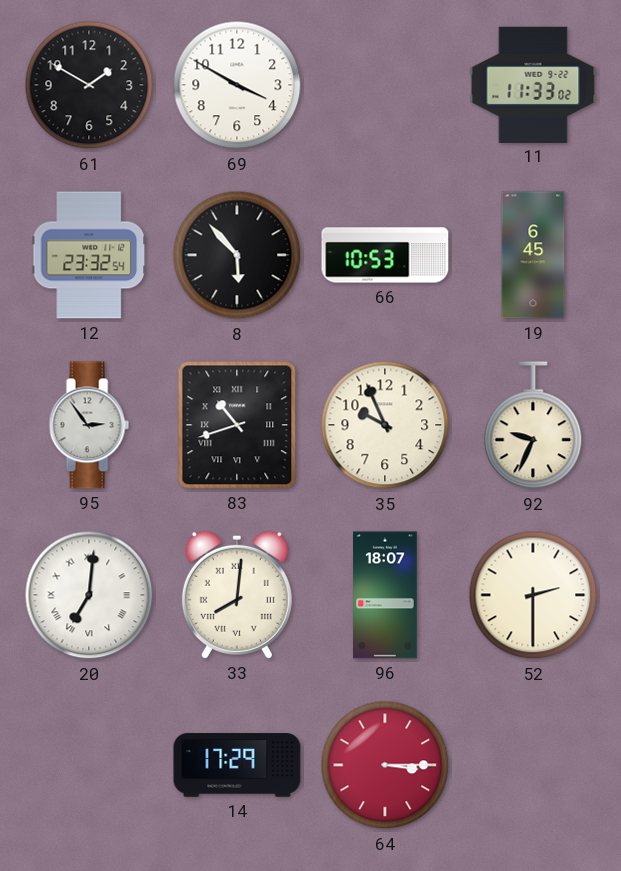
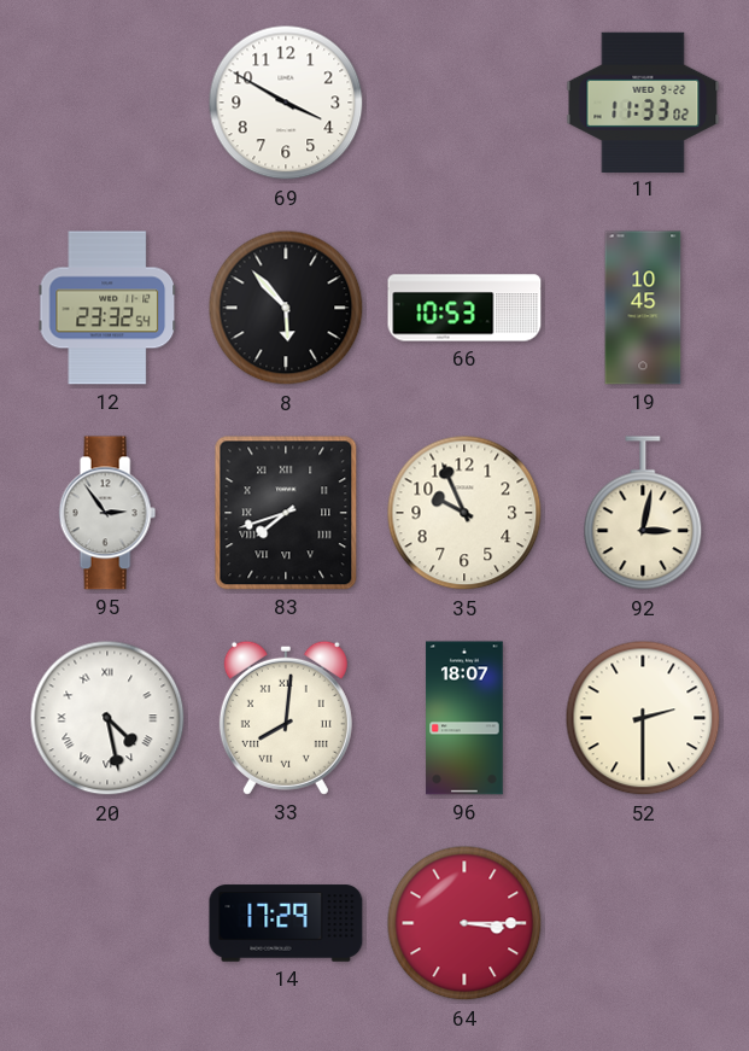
61: 1:50 -> none (89, 85)
19: 6:45 -> 10:45 (643, 308)
83: 10:42 -> 7:42 (286, 513)
92: 9:34 -> 3:02 (643, 514)
20: 7:01 -> 4:28 (107, 718)
